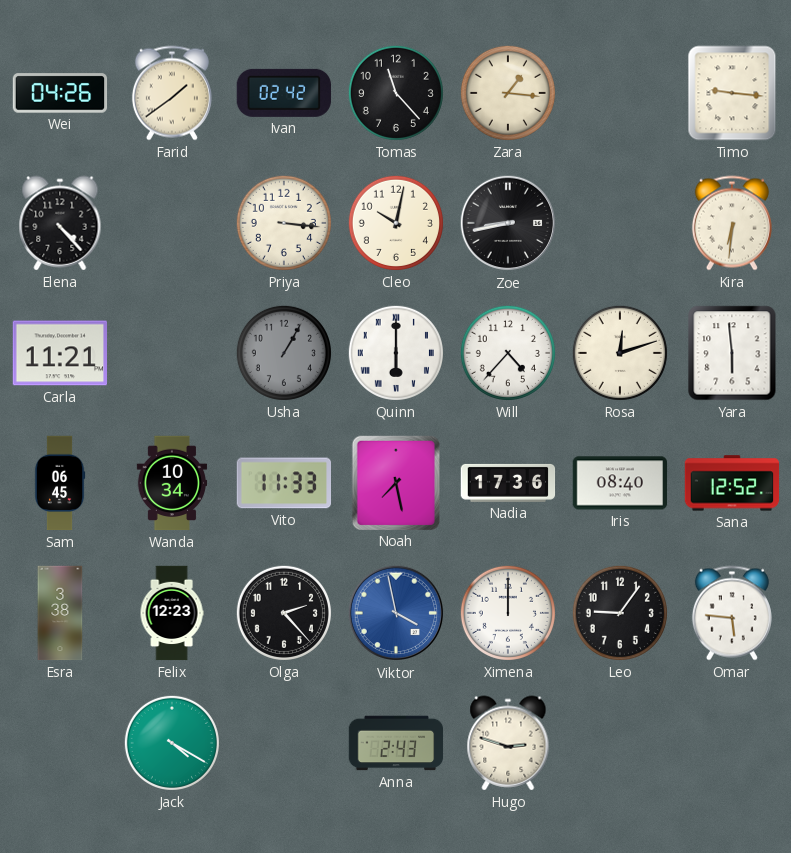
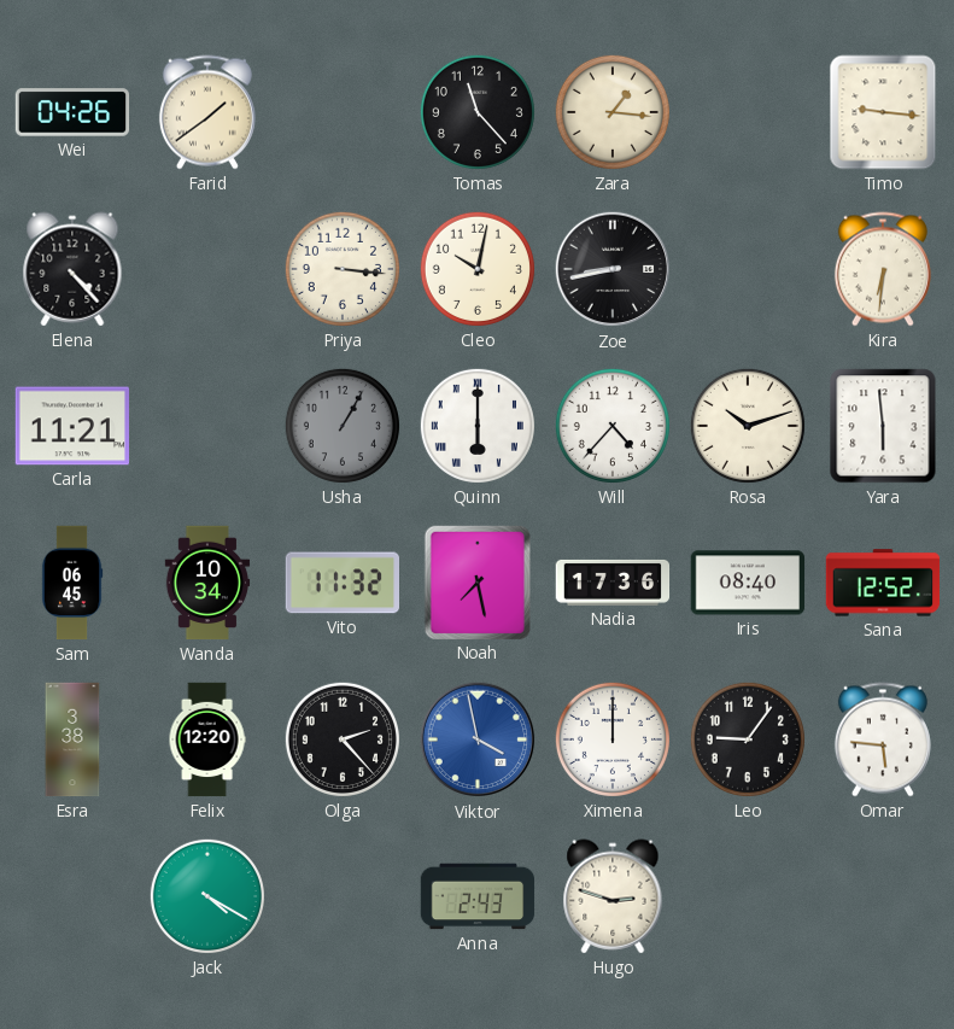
Ivan: 02:42 -> none (283, 93)
Rosa: 12:12 -> 10:12 (748, 426)
Vito: 11:33 -> 11:32 (343, 583)
Felix: 12:23 -> 12:20 (207, 739)
